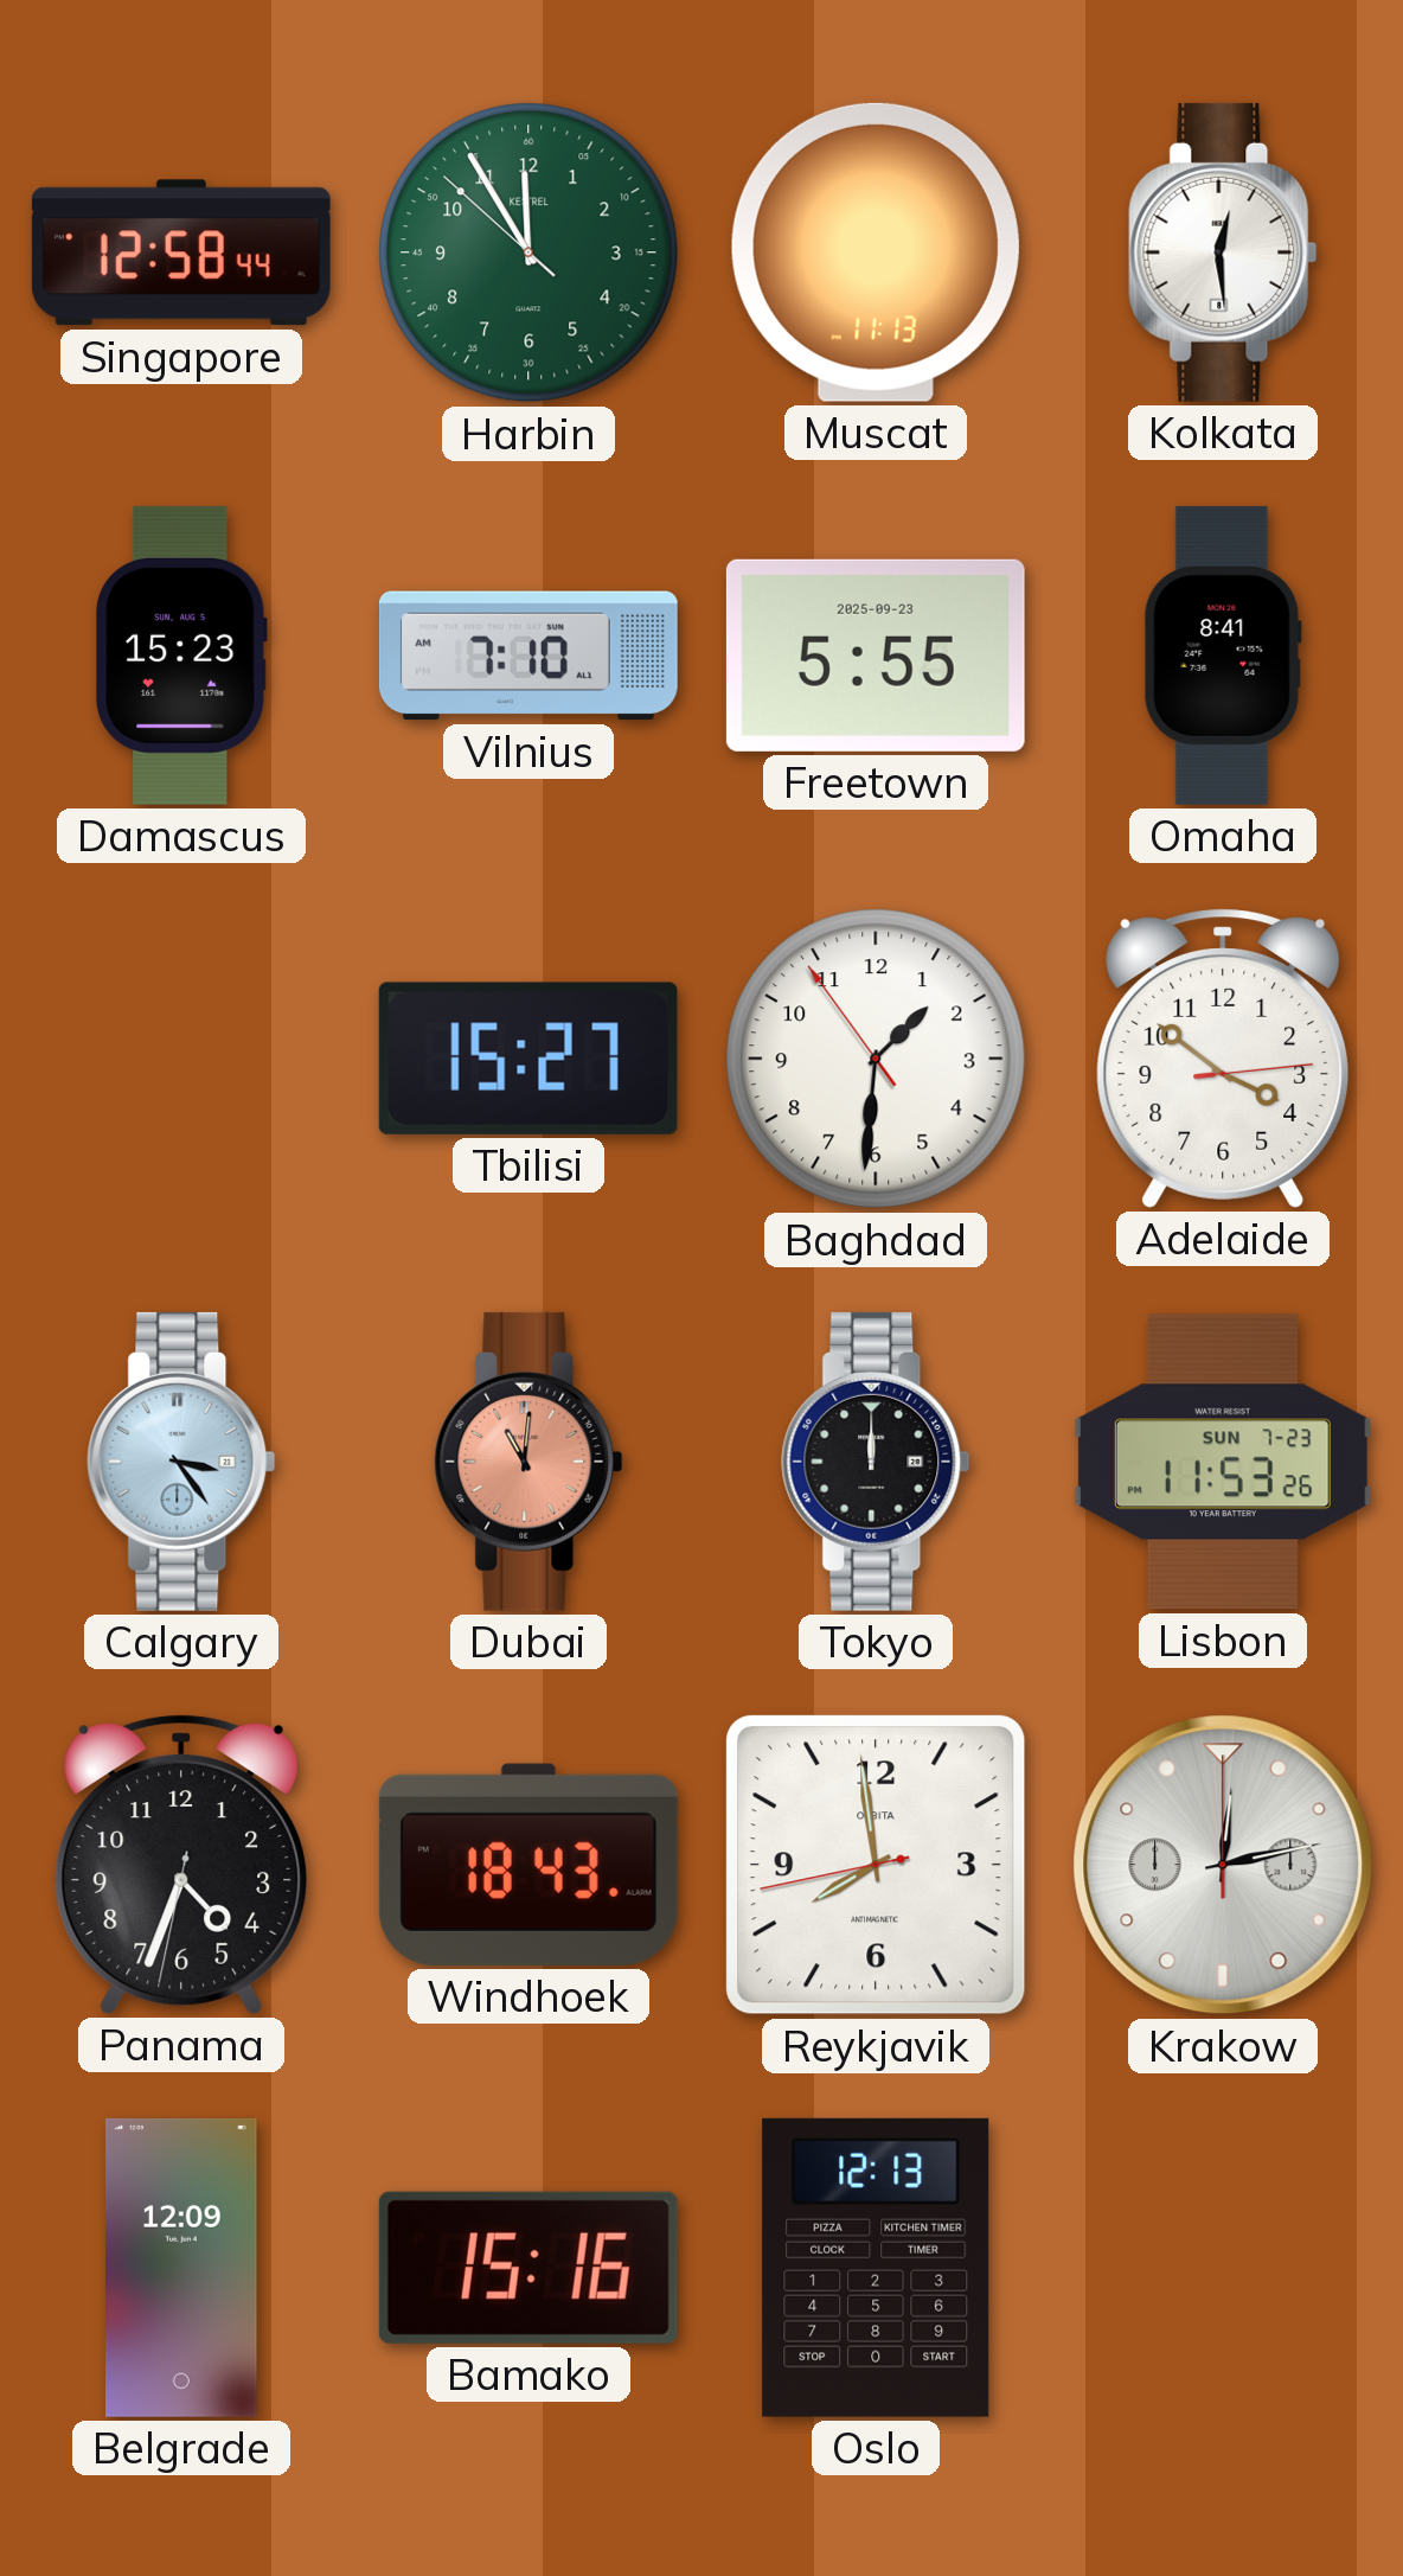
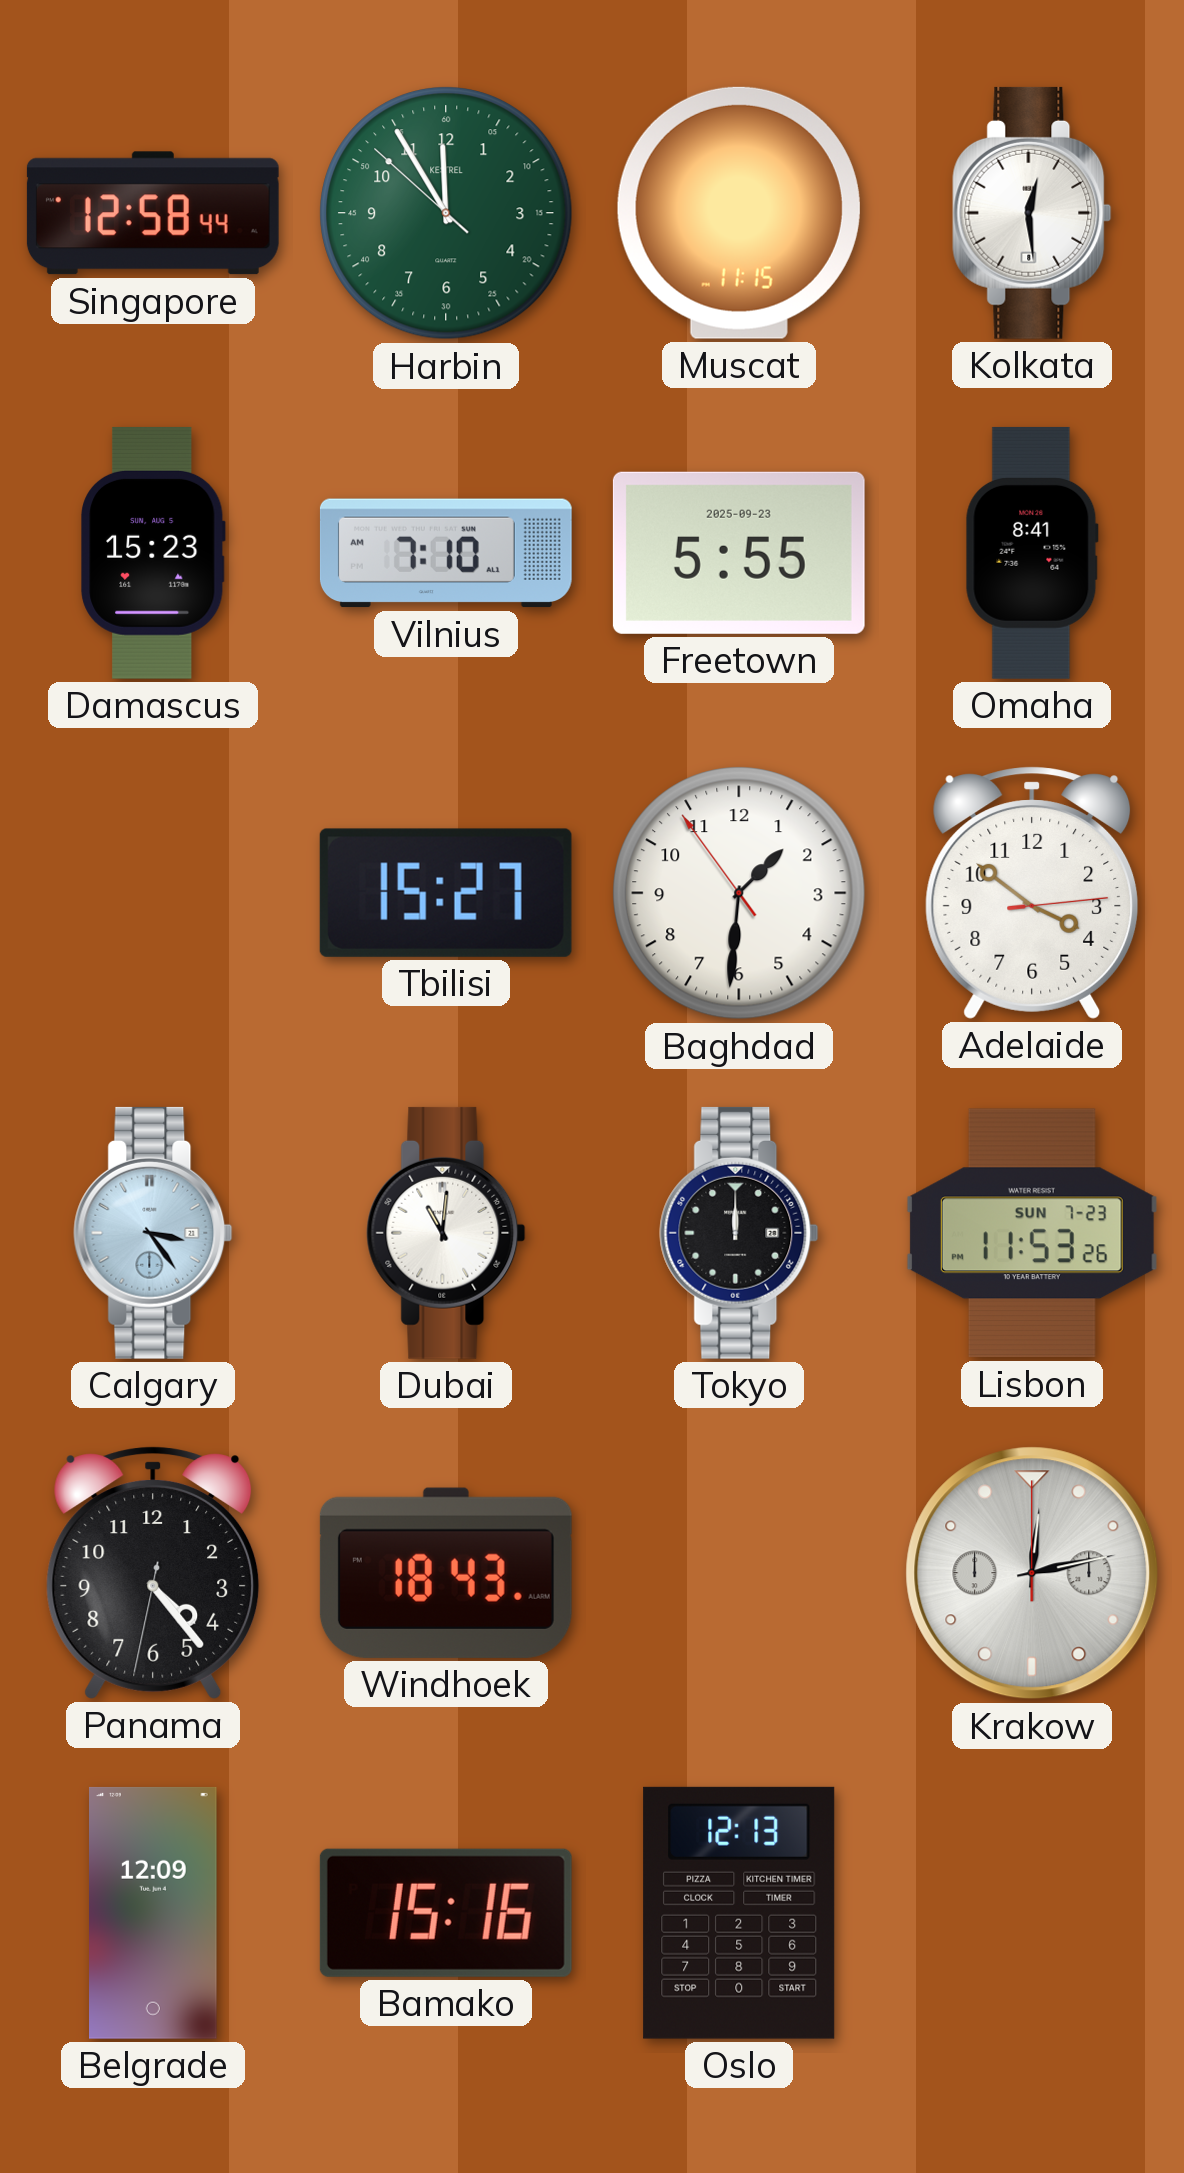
Muscat: 11:13 -> 11:15 (739, 213)
Dubai dial: salmon -> white (446, 1233)
Panama: 4:33 -> 4:23 (153, 1573)
Reykjavik: 7:58 -> none (876, 1865)
